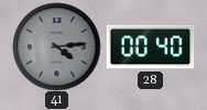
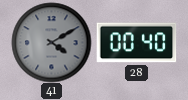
41: 4:14 -> 4:10 (51, 42)
